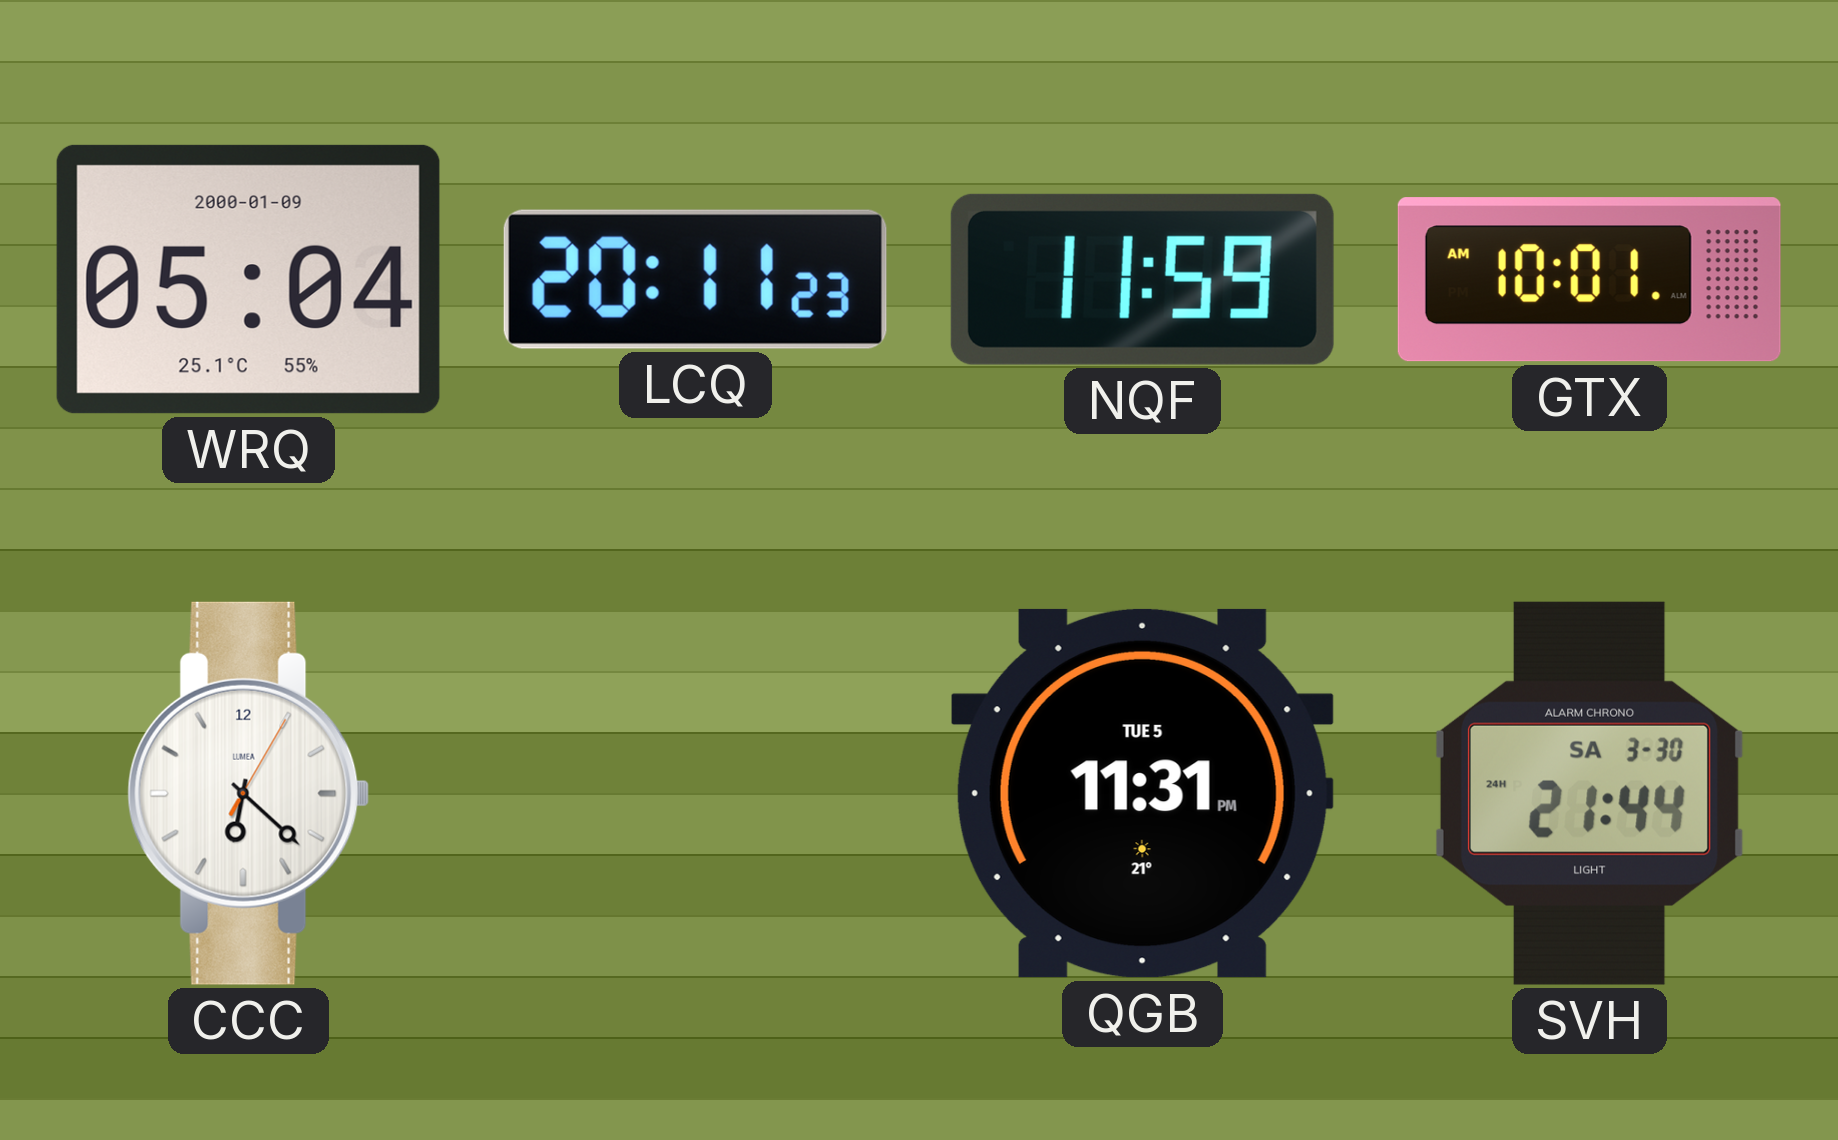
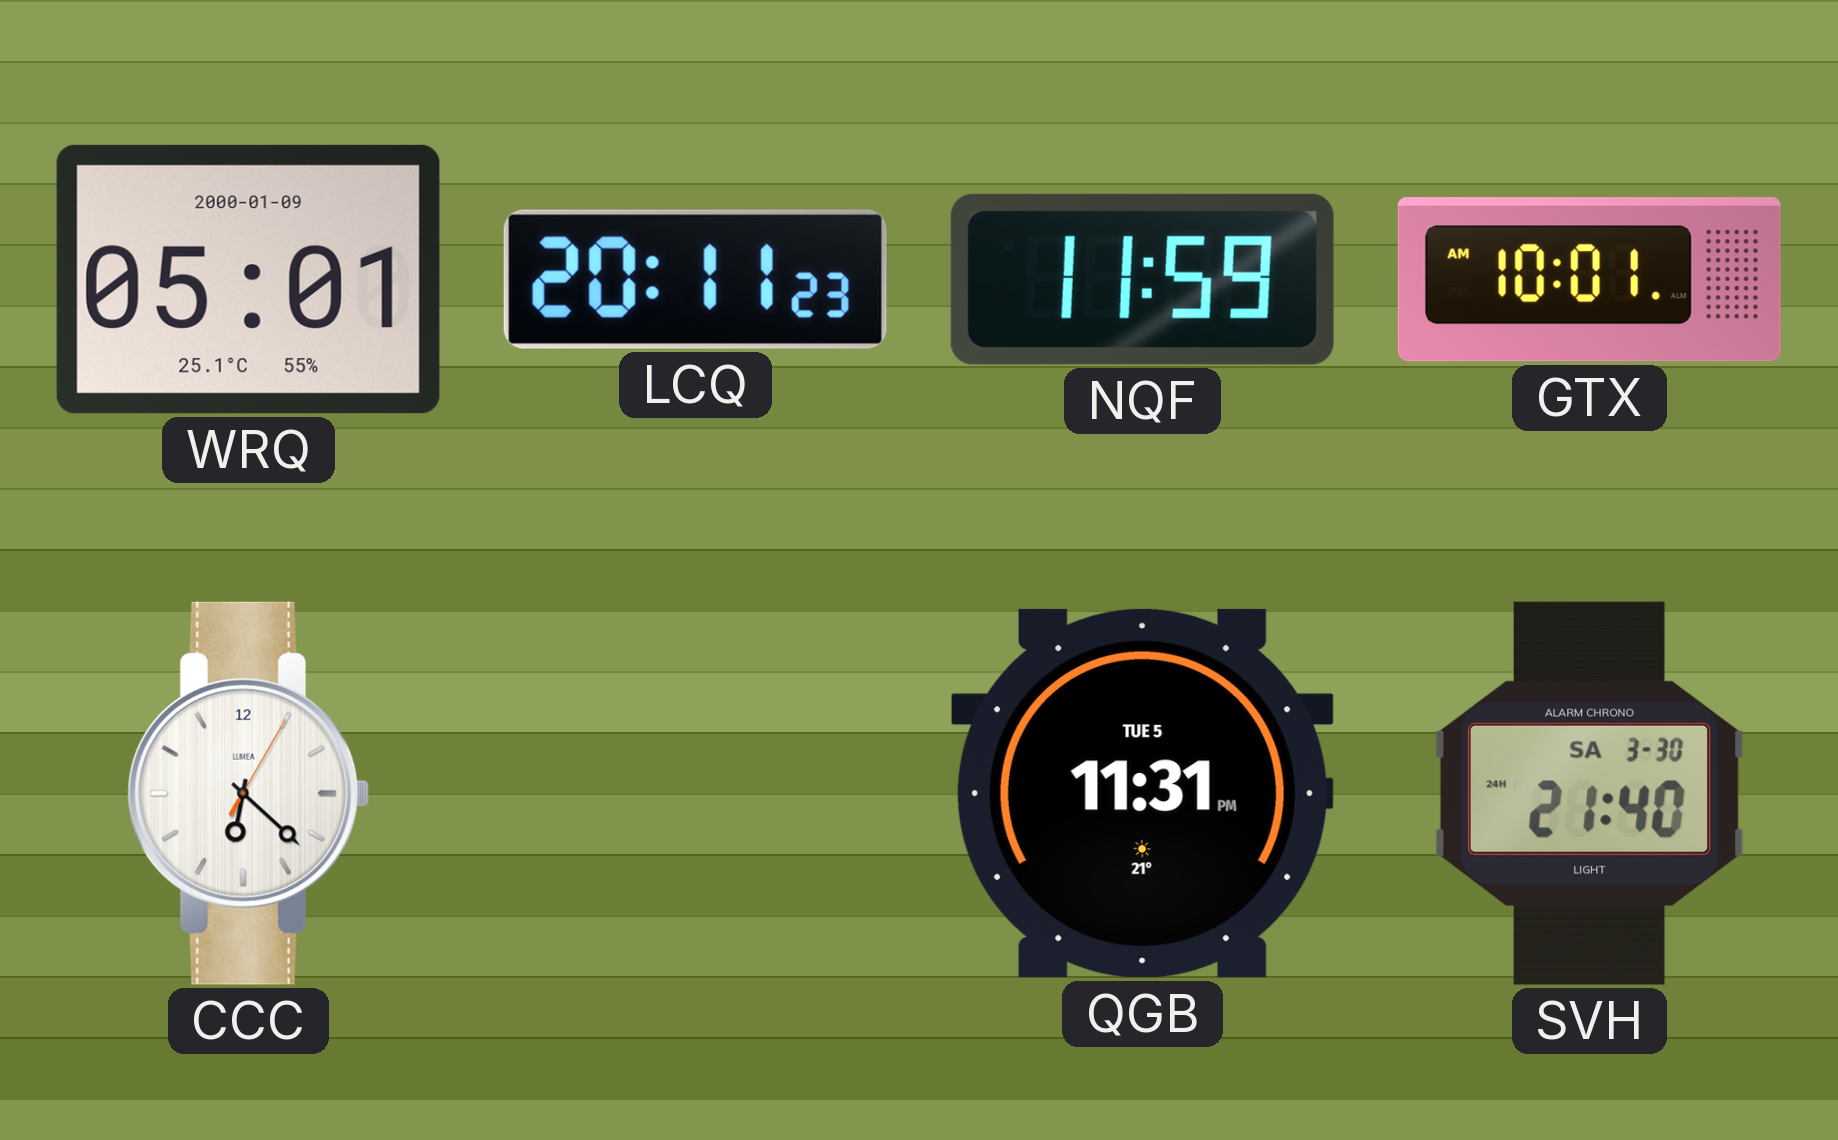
WRQ: 05:04 -> 05:01 (248, 279)
SVH: 21:44 -> 21:40 (1589, 793)
